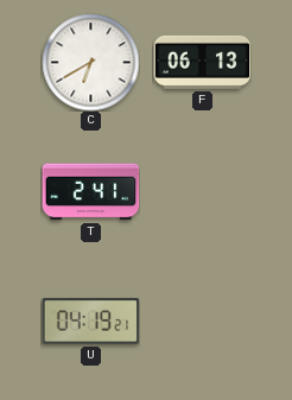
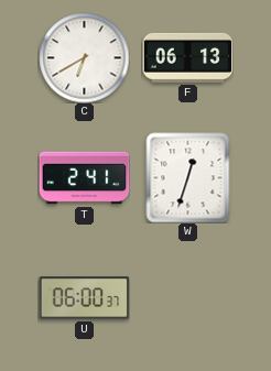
W: none -> 12:33 (188, 177)
U: 04:19 -> 06:00 (84, 298)
